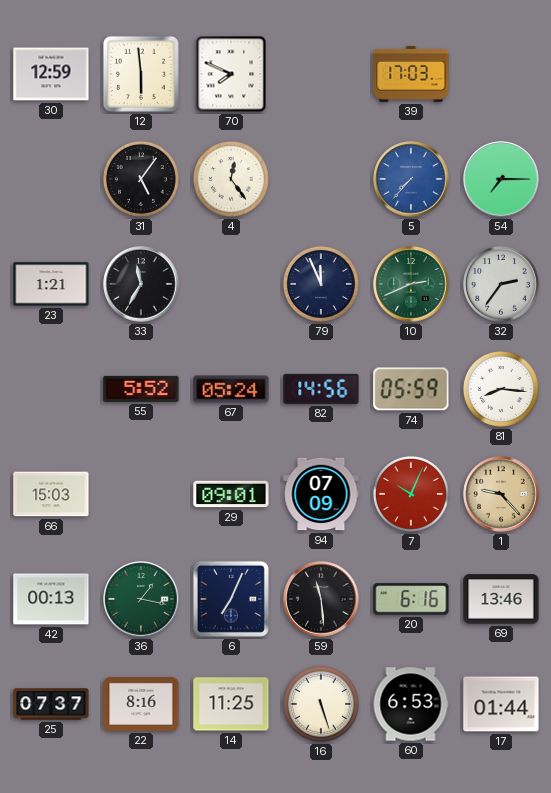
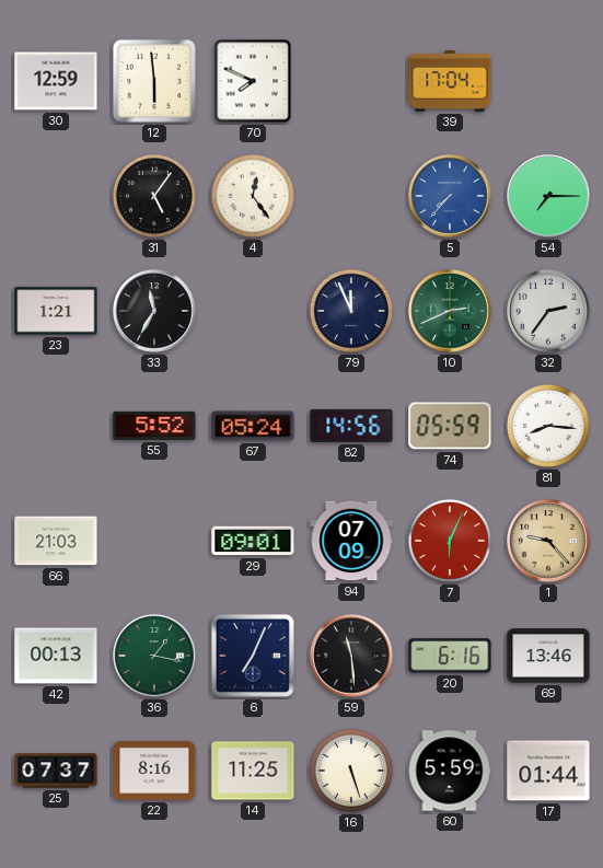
39: 17:03 -> 17:04 (450, 82)
66: 15:03 -> 21:03 (56, 541)
7: 10:04 -> 6:04 (450, 541)
60: 6:53 -> 5:59 (450, 771)
